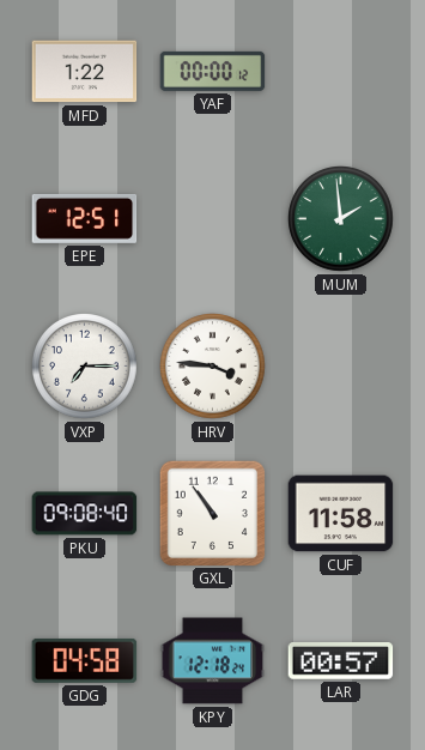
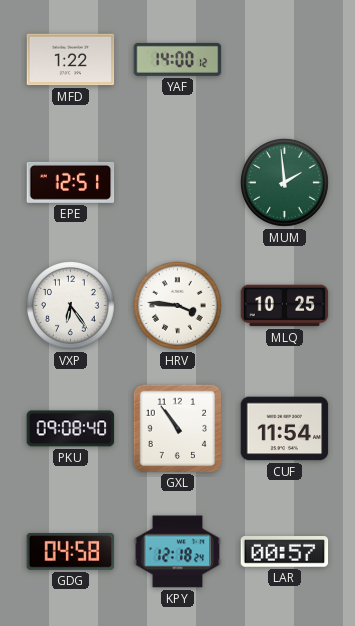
YAF: 00:00 -> 14:00 (178, 59)
VXP: 7:15 -> 6:24 (71, 306)
MLQ: none -> 10:25 (285, 306)
CUF: 11:58 -> 11:54 (285, 429)
